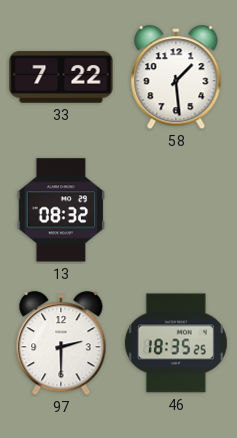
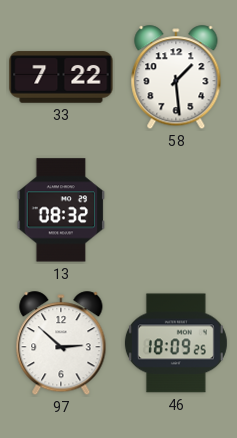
97: 2:30 -> 2:52 (61, 344)
46: 18:35 -> 18:09 (176, 343)
